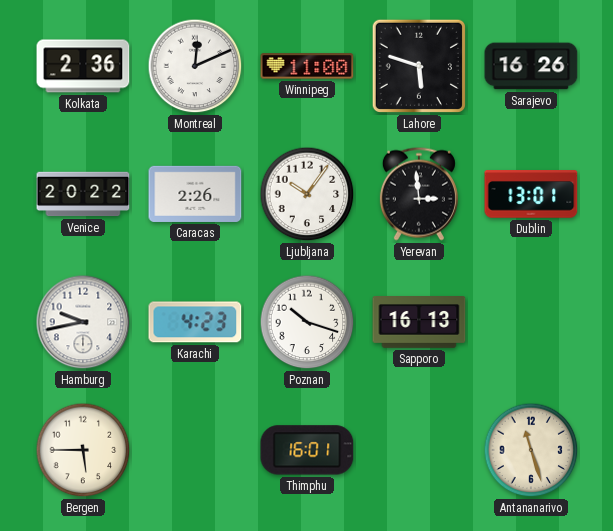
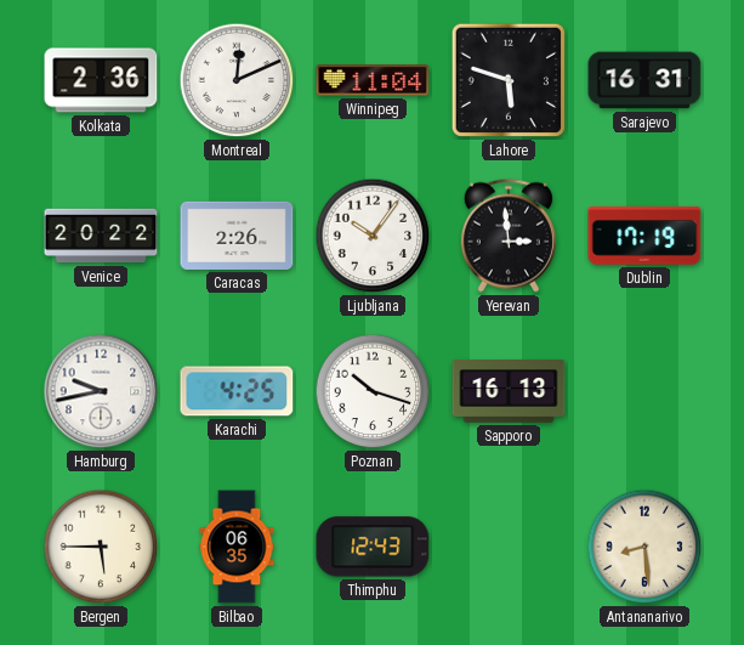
Winnipeg: 11:00 -> 11:04 (373, 80)
Sarajevo: 16:26 -> 16:31 (644, 80)
Dublin: 13:01 -> 17:19 (644, 236)
Karachi: 4:23 -> 4:25 (237, 391)
Bilbao: none -> 06:35 (237, 547)
Thimphu: 16:01 -> 12:43 (373, 547)
Antananarivo: 11:27 -> 8:29 (644, 547)
